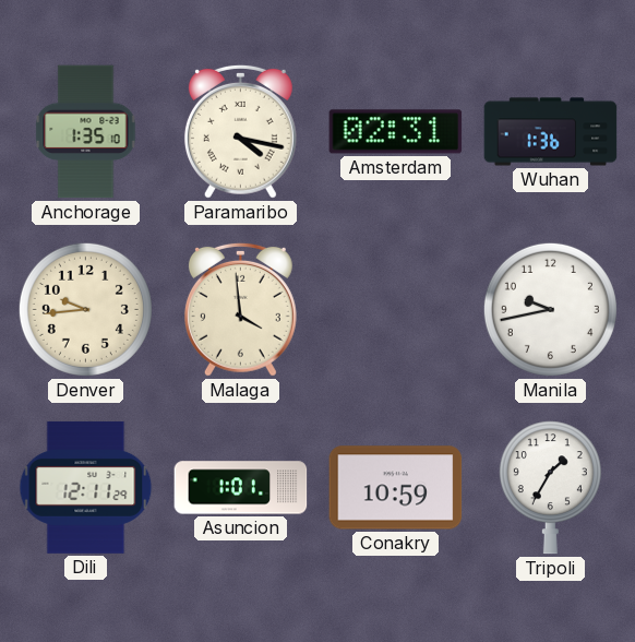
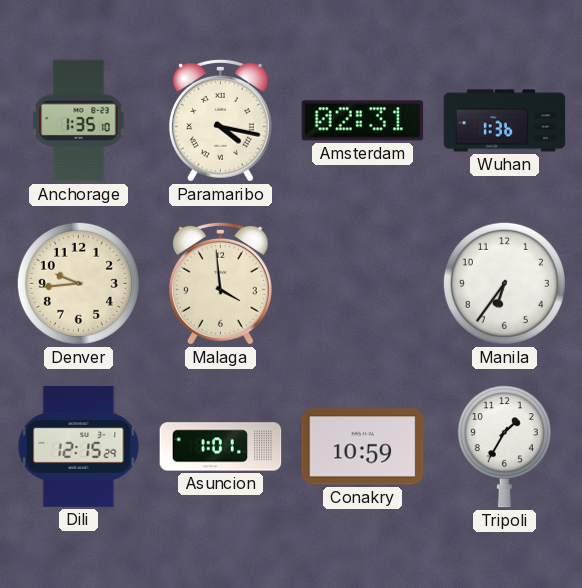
Manila: 9:43 -> 6:36 (504, 283)
Dili: 12:11 -> 12:15 (79, 446)
